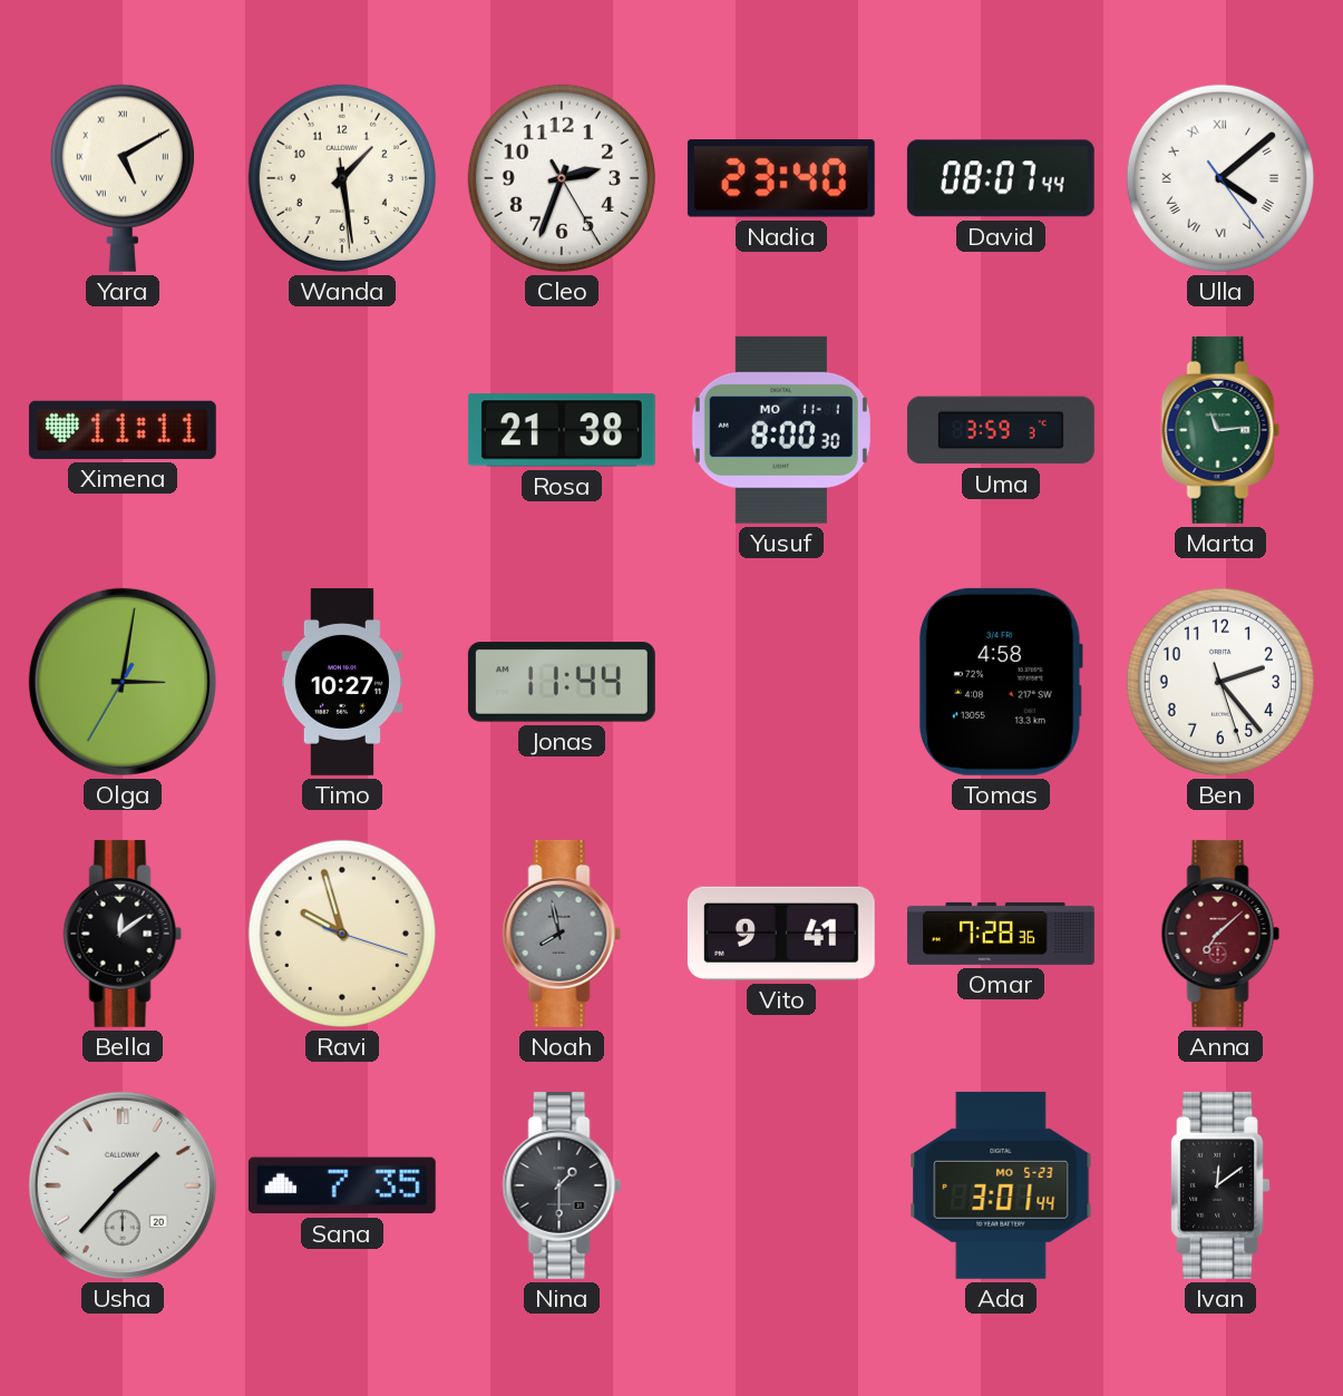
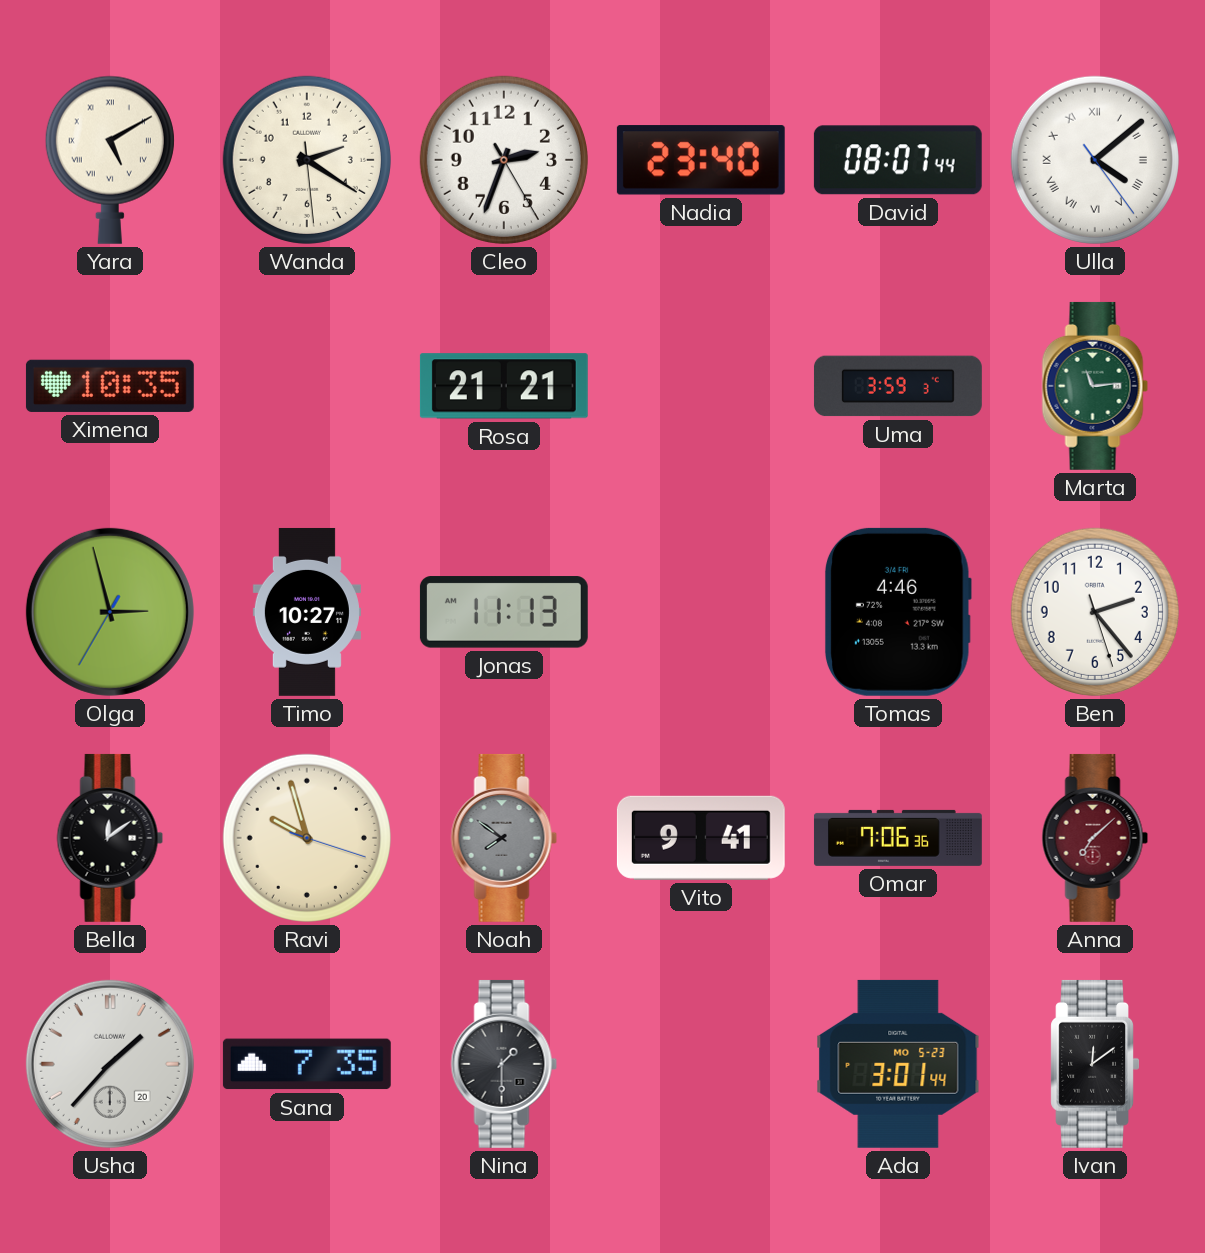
Wanda: 1:28 -> 2:20 (307, 160)
Ximena: 11:11 -> 10:35 (110, 386)
Rosa: 21:38 -> 21:21 (504, 386)
Yusuf: 8:00 -> none (781, 430)
Olga: 3:01 -> 2:57 (110, 612)
Jonas: 11:44 -> 11:13 (504, 612)
Tomas: 4:58 -> 4:46 (898, 612)
Noah: 7:58 -> 7:51 (504, 838)
Omar: 7:28 -> 7:06 (898, 838)
